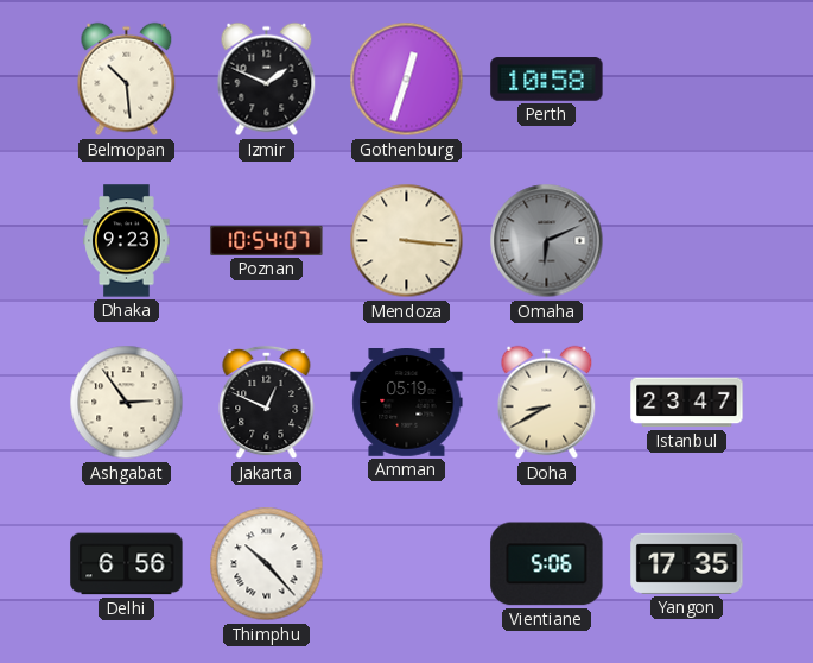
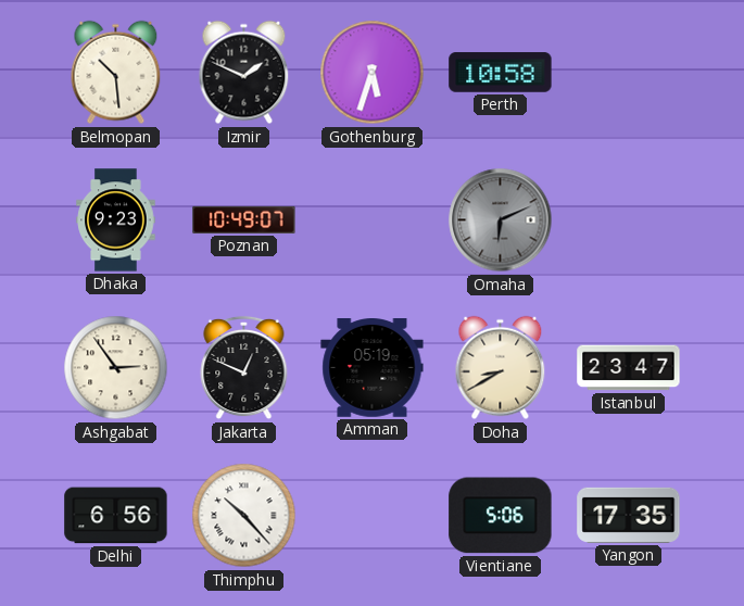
Gothenburg: 12:33 -> 5:33 (373, 73)
Poznan: 10:54 -> 10:49 (244, 219)
Mendoza: 3:16 -> none (407, 241)
